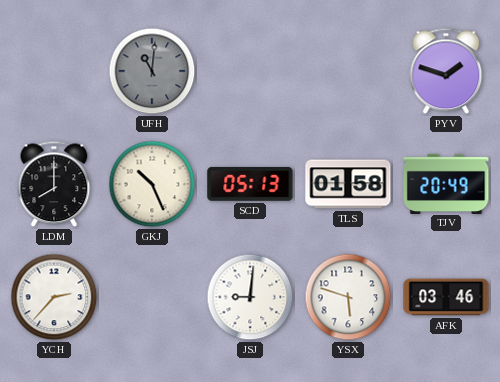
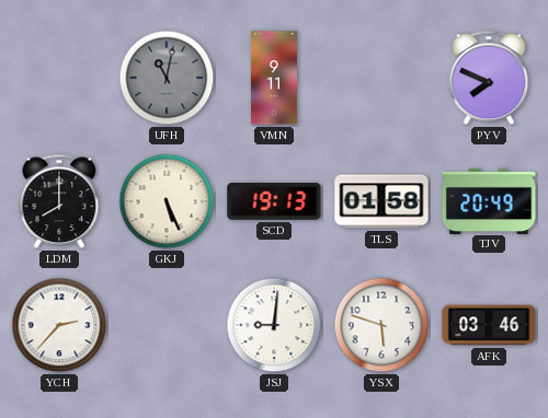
UFH: 11:01 -> 11:02 (167, 78)
VMN: none -> 9:11 (274, 78)
PYV: 1:48 -> 7:49 (489, 78)
GKJ: 10:26 -> 5:26 (167, 201)
SCD: 05:13 -> 19:13 (274, 201)
